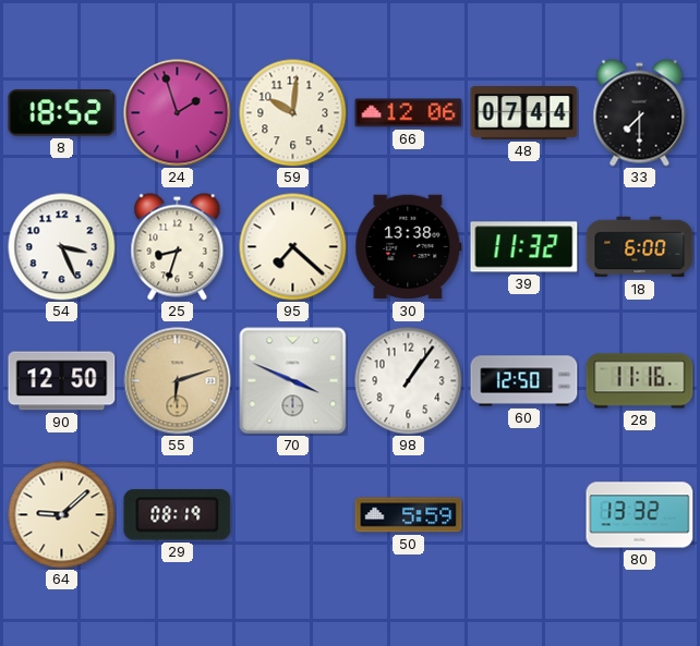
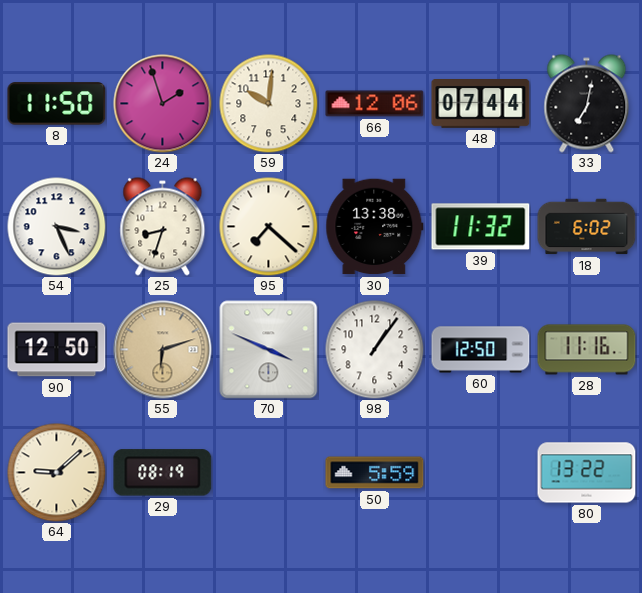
8: 18:52 -> 11:50 (57, 104)
33: 7:30 -> 7:02 (587, 104)
18: 6:00 -> 6:02 (587, 227)
80: 13:32 -> 13:22 (587, 473)
